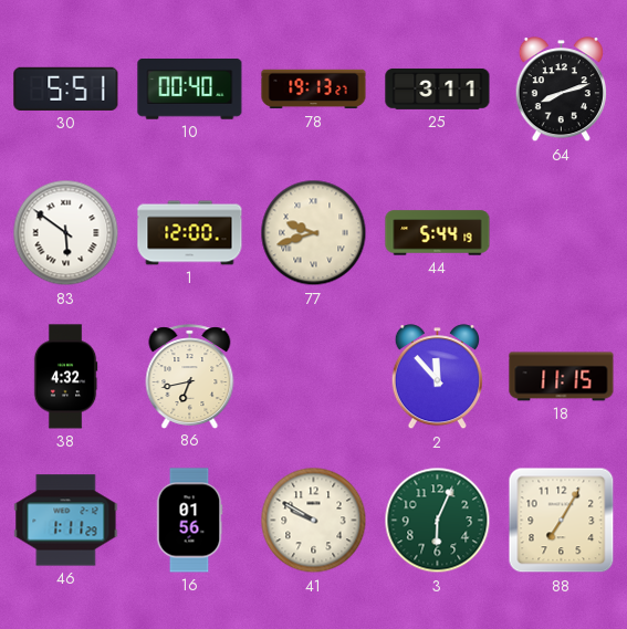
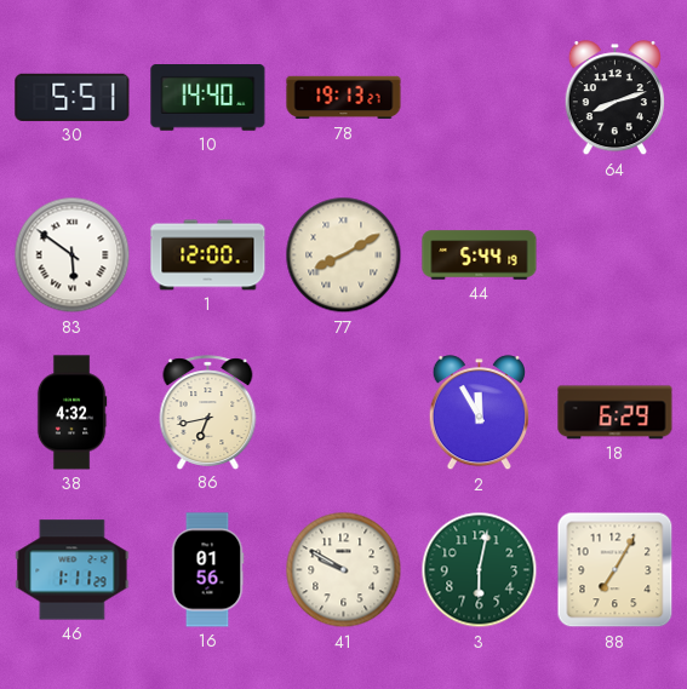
10: 00:40 -> 14:40 (208, 98)
25: 3:11 -> none (438, 88)
77: 9:42 -> 8:10 (344, 255)
2: 11:53 -> 11:55 (479, 413)
18: 11:15 -> 6:29 (616, 413)
3: 6:04 -> 6:02 (480, 570)
